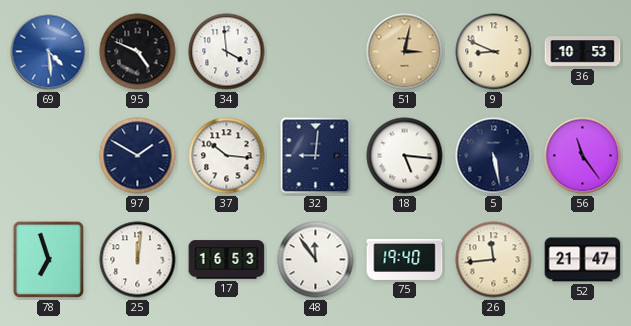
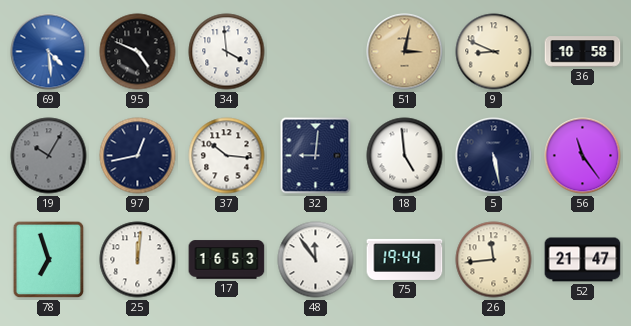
36: 10:53 -> 10:58 (583, 52)
19: none -> 10:05 (49, 156)
97: 1:50 -> 12:43 (138, 156)
18: 5:16 -> 4:59 (405, 156)
75: 19:40 -> 19:44 (405, 259)
